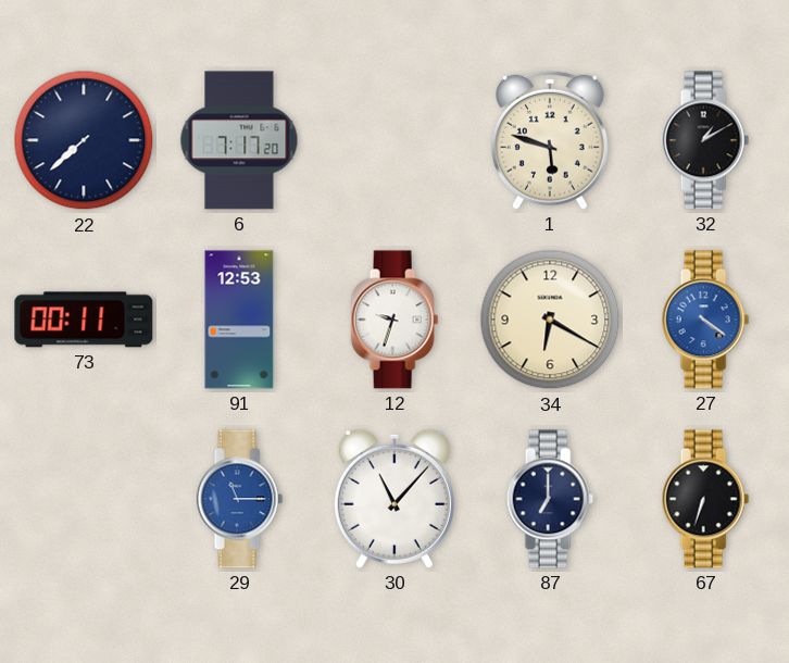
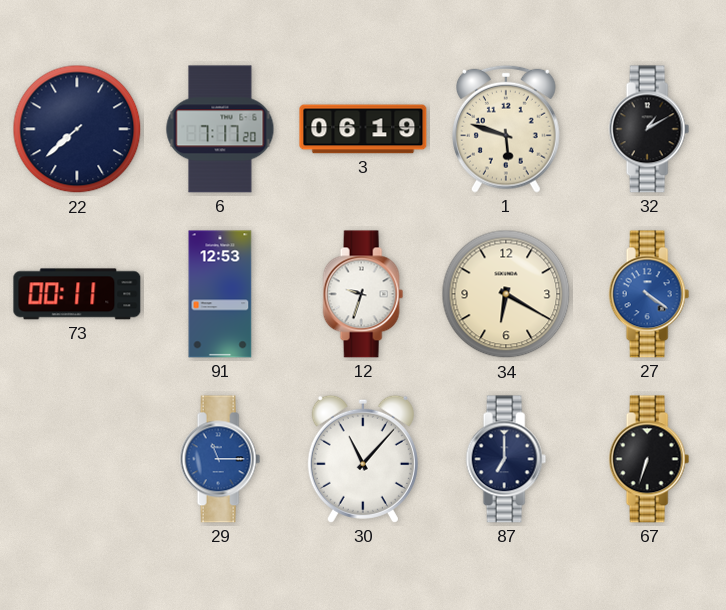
3: none -> 06:19 (363, 129)
